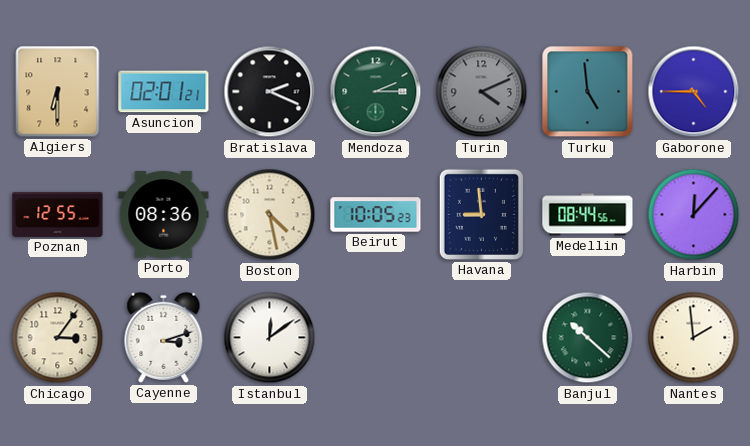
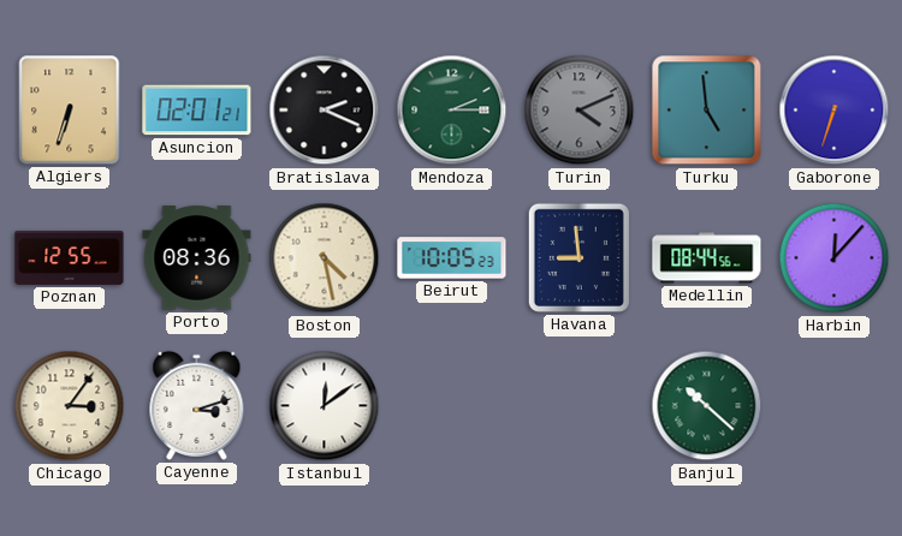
Algiers: 6:30 -> 6:33 (70, 111)
Gaborone: 4:45 -> 6:33 (835, 111)
Nantes: 1:59 -> none (694, 338)
